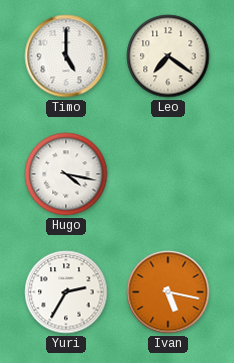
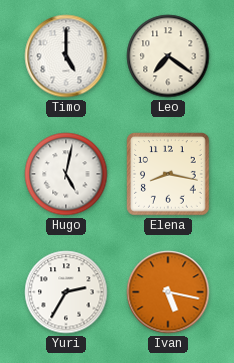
Hugo: 4:17 -> 5:02 (66, 174)
Elena: none -> 8:17 (168, 174)
